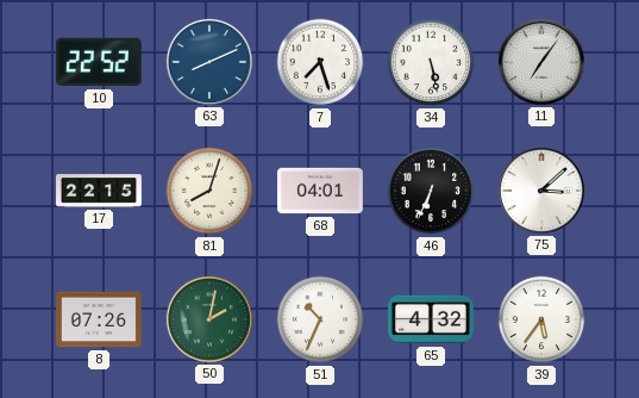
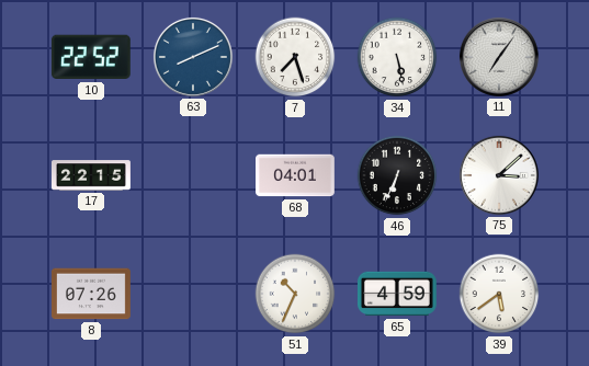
81: 8:03 -> none (209, 191)
50: 2:02 -> none (209, 319)
65: 4:32 -> 4:59 (397, 294)
39: 5:36 -> 5:39 (499, 294)
